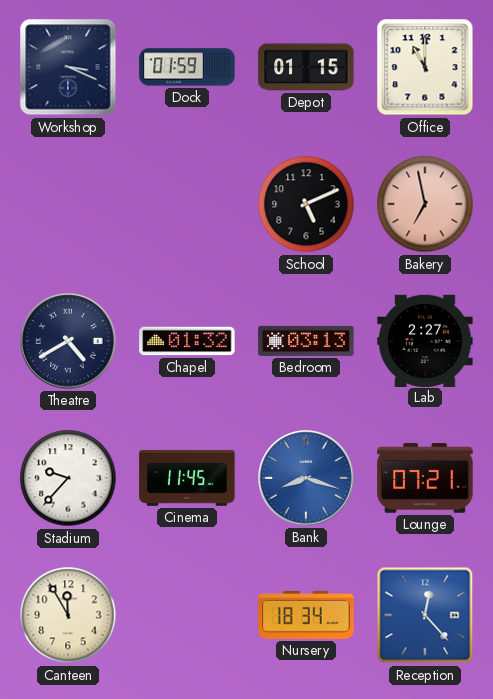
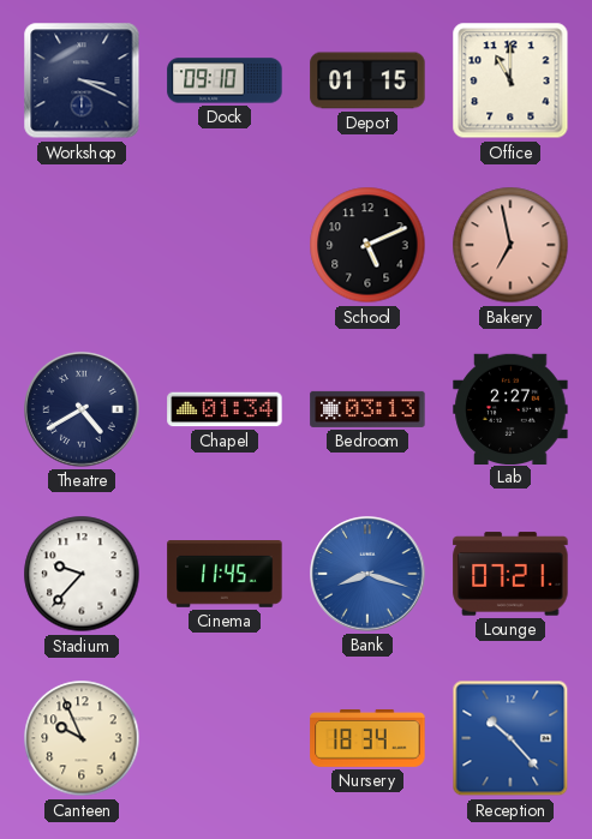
Dock: 01:59 -> 09:10 (225, 80)
Chapel: 01:32 -> 01:34 (225, 409)
Canteen: 11:55 -> 9:56 (82, 738)
Reception: 12:23 -> 10:23 (510, 738)
